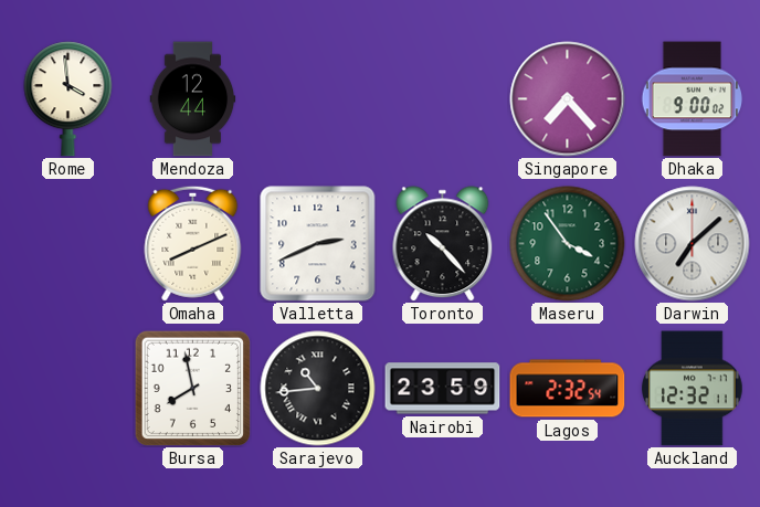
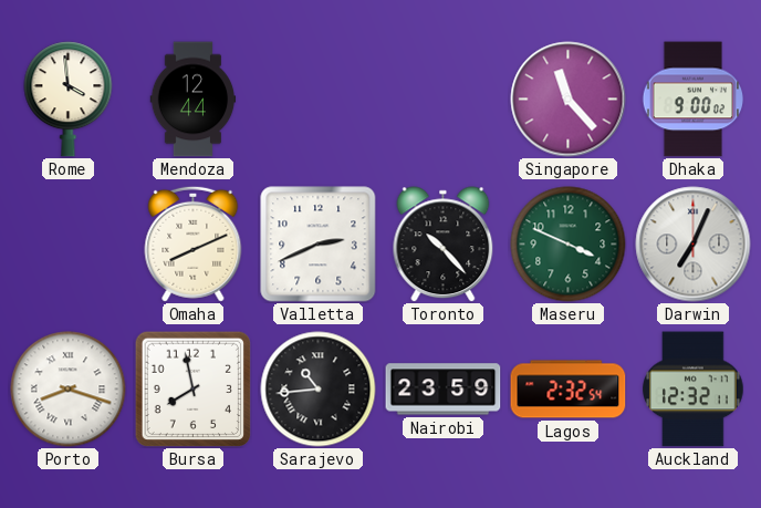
Singapore: 7:23 -> 11:23 (569, 100)
Maseru: 3:54 -> 3:49 (569, 245)
Darwin: 7:08 -> 7:04 (694, 245)
Porto: none -> 8:18 (69, 390)
